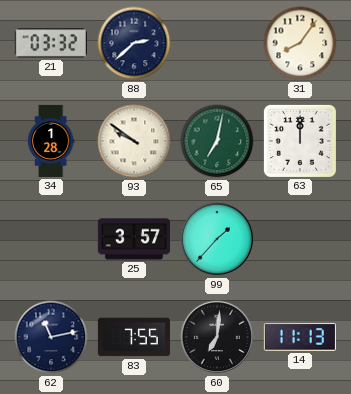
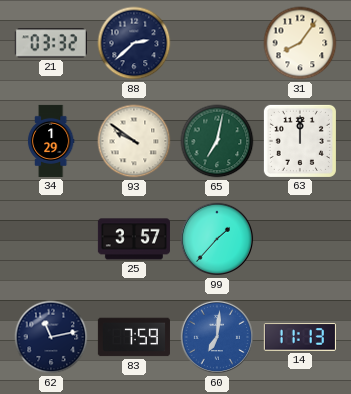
34: 1:28 -> 1:29 (51, 141)
83: 7:55 -> 7:59 (134, 337)
60 dial: black -> blue (217, 337)
